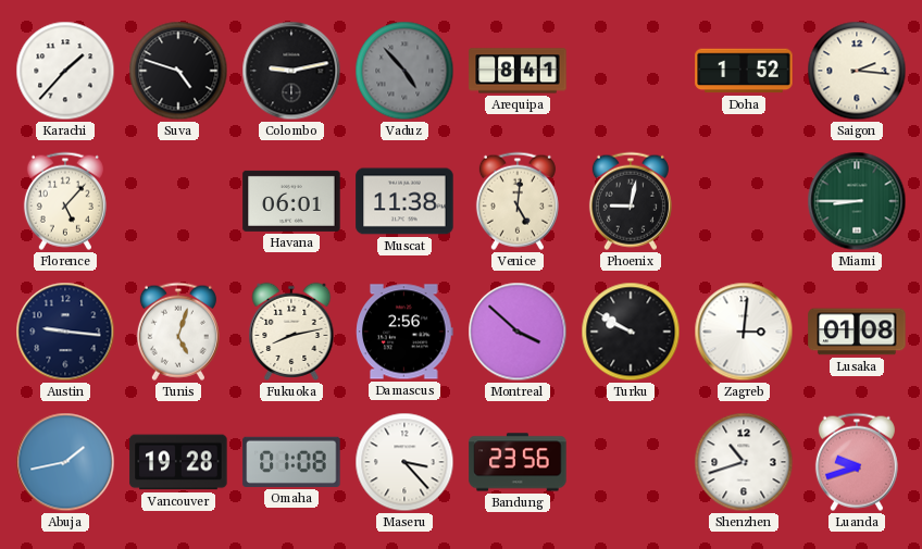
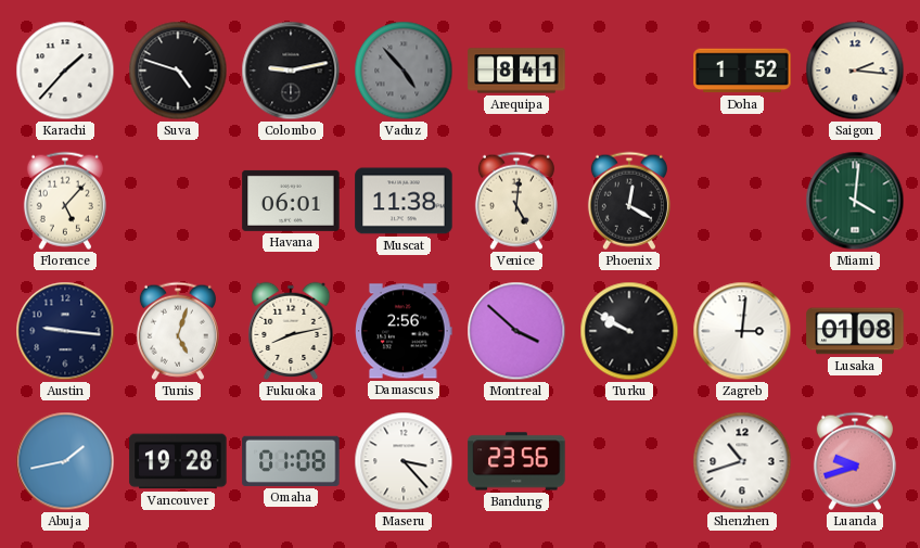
Phoenix: 9:02 -> 12:20 (629, 201)
Miami: 8:45 -> 4:01 (855, 201)
